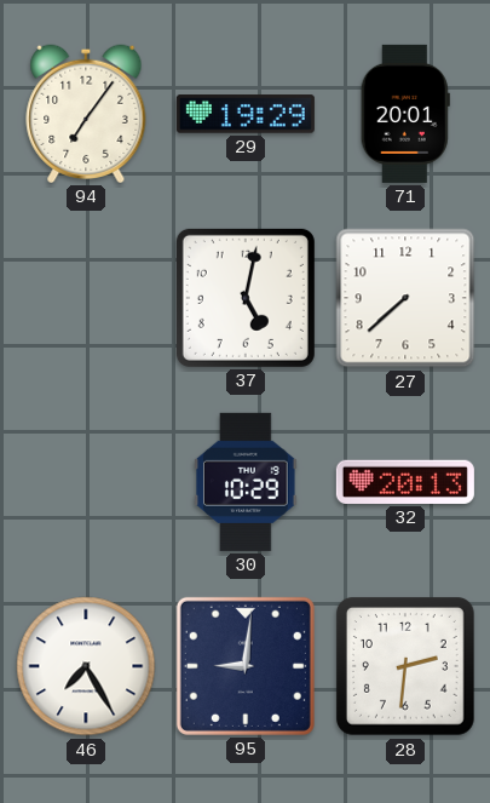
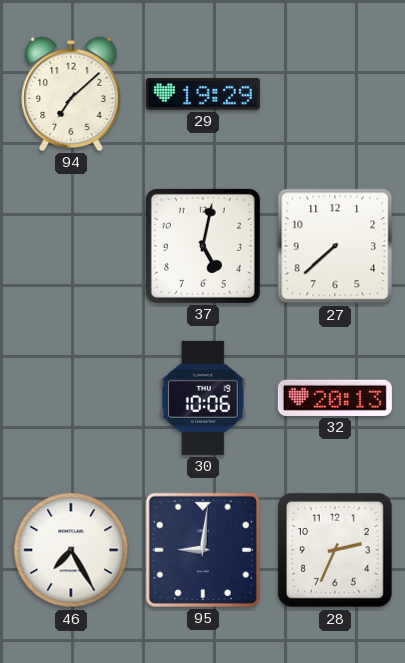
94: 7:06 -> 7:08 (71, 94)
71: 20:01 -> none (405, 114)
30: 10:29 -> 10:06 (204, 398)
28: 2:31 -> 2:34 (335, 550)
